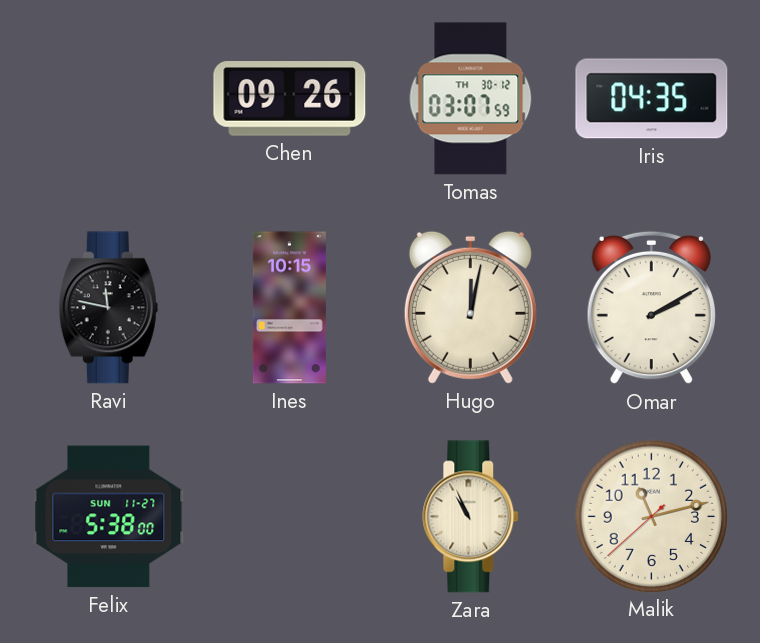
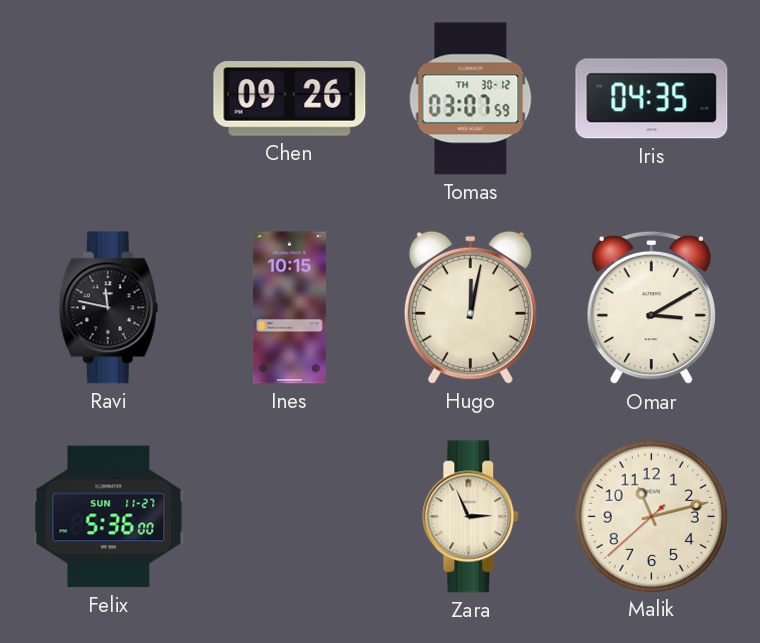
Omar: 2:10 -> 3:10 (651, 308)
Felix: 5:38 -> 5:36 (109, 517)
Zara: 10:56 -> 2:56 (471, 517)
